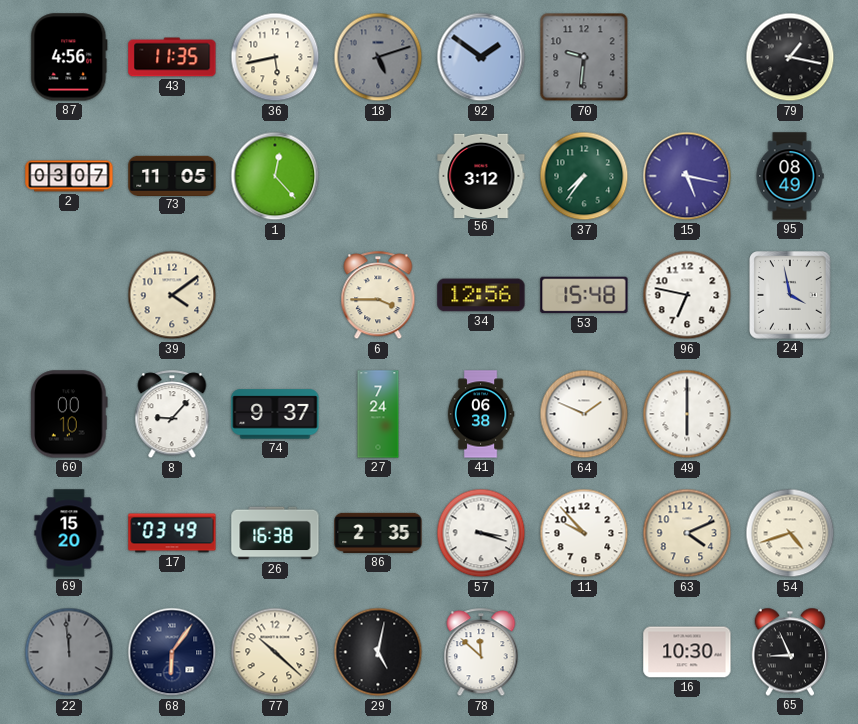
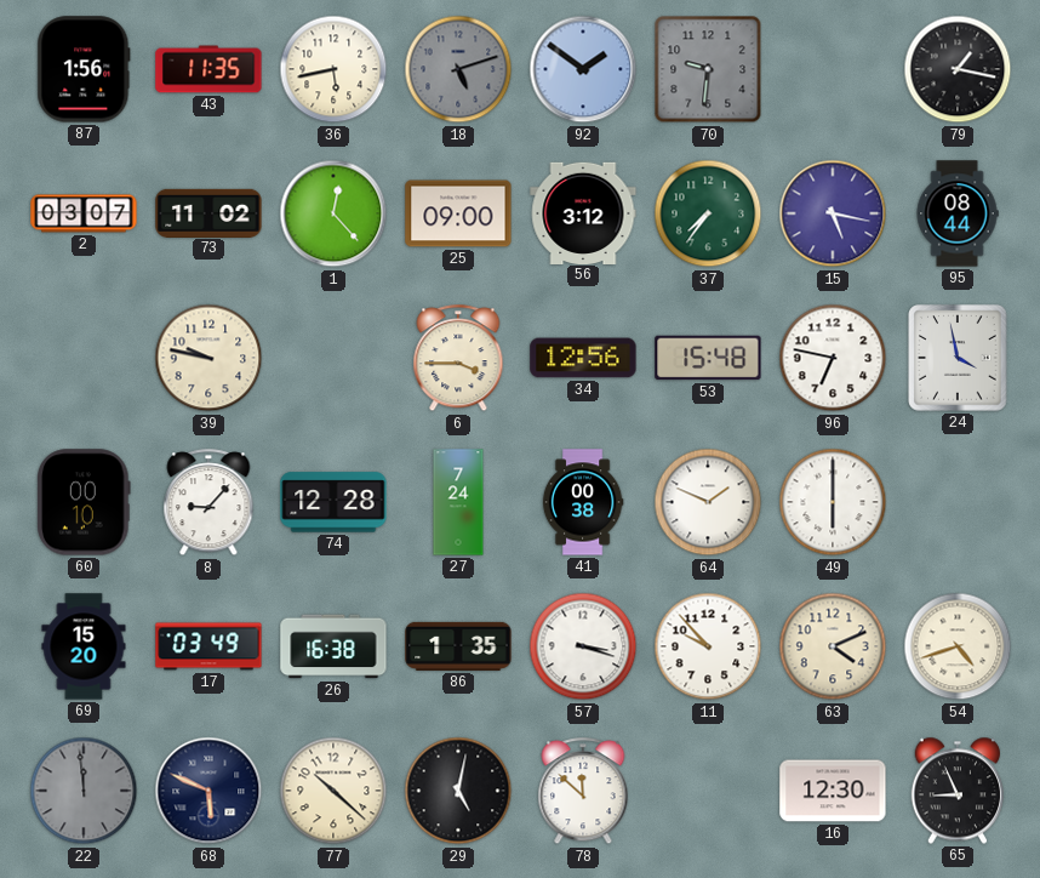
87: 4:56 -> 1:56 (84, 69)
73: 11:05 -> 11:02 (208, 212)
25: none -> 09:00 (458, 213)
95: 08:49 -> 08:44 (958, 213)
39: 4:09 -> 9:47 (208, 358)
74: 9:37 -> 12:28 (333, 502)
41: 06:38 -> 00:38 (583, 502)
86: 2:35 -> 1:35 (458, 646)
68: 6:06 -> 5:49 (208, 791)
16: 10:30 -> 12:30 (833, 791)
